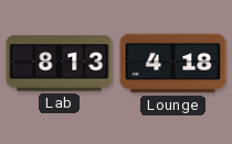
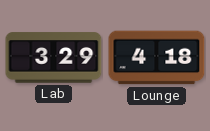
Lab: 8:13 -> 3:29 (54, 58)
